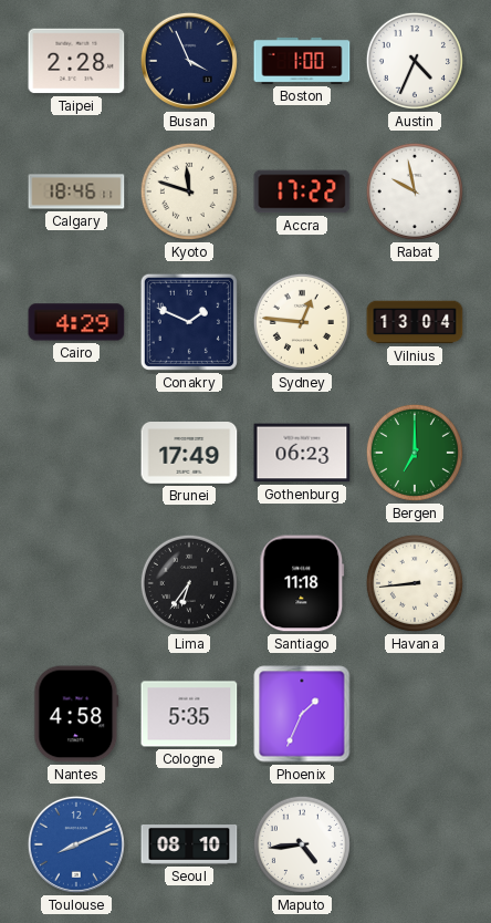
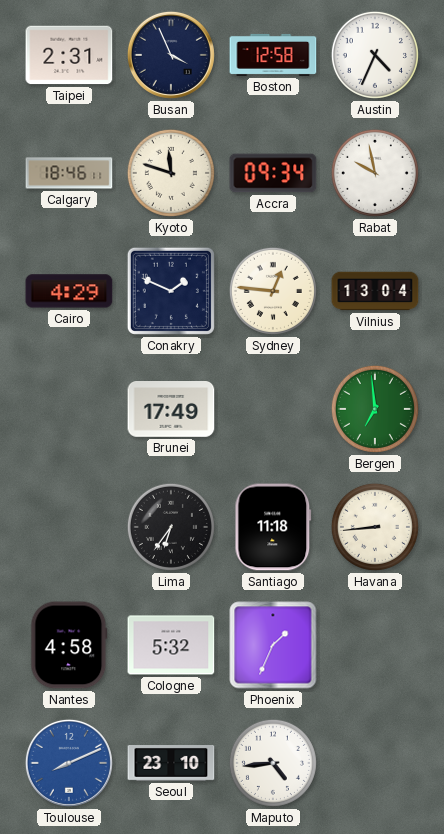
Taipei: 2:28 -> 2:31 (69, 55)
Boston: 1:00 -> 12:58 (273, 55)
Accra: 17:22 -> 09:34 (273, 173)
Gothenburg: 06:23 -> none (302, 453)
Bergen: 7:00 -> 6:59 (375, 409)
Cologne: 5:35 -> 5:32 (171, 645)
Seoul: 08:10 -> 23:10 (171, 764)
